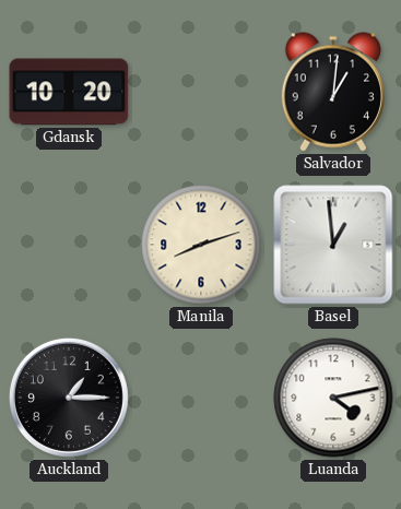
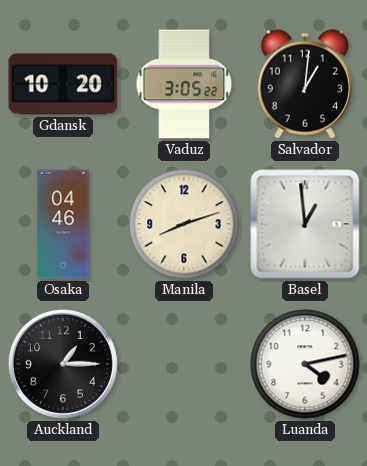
Vaduz: none -> 3:05 (184, 84)
Osaka: none -> 04:46 (63, 224)
